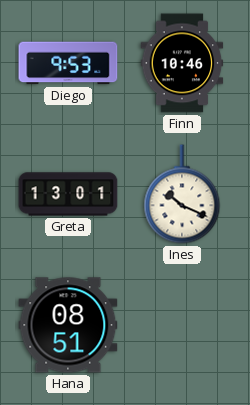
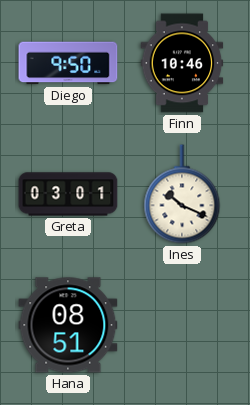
Diego: 9:53 -> 9:50 (68, 63)
Greta: 13:01 -> 03:01 (68, 194)
